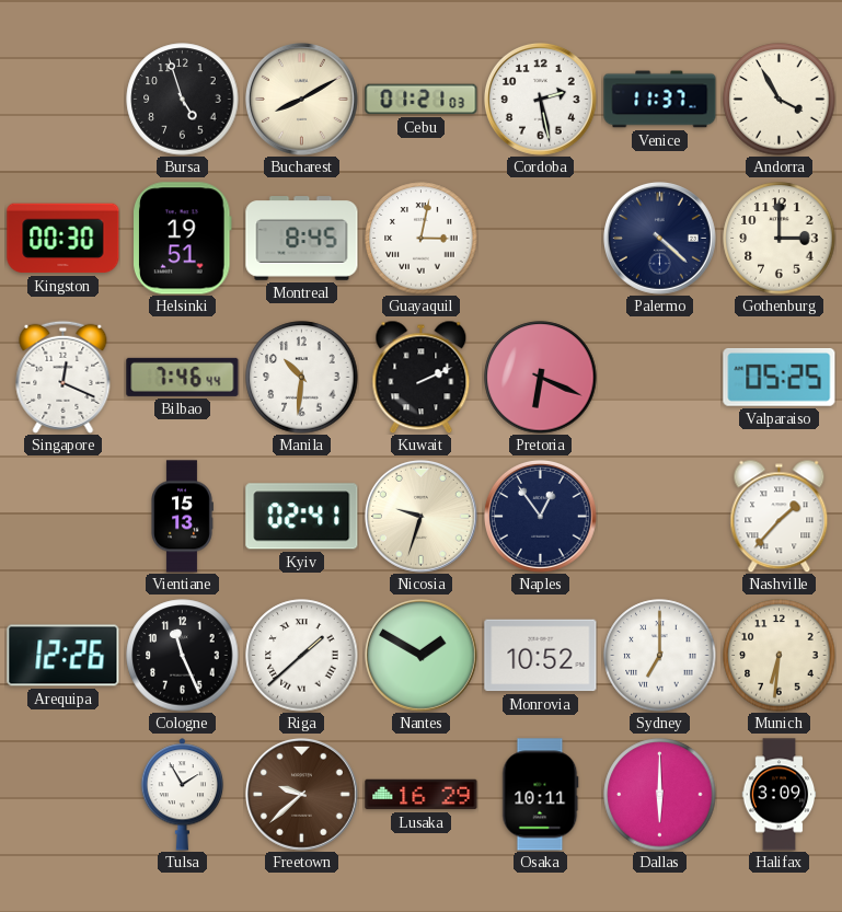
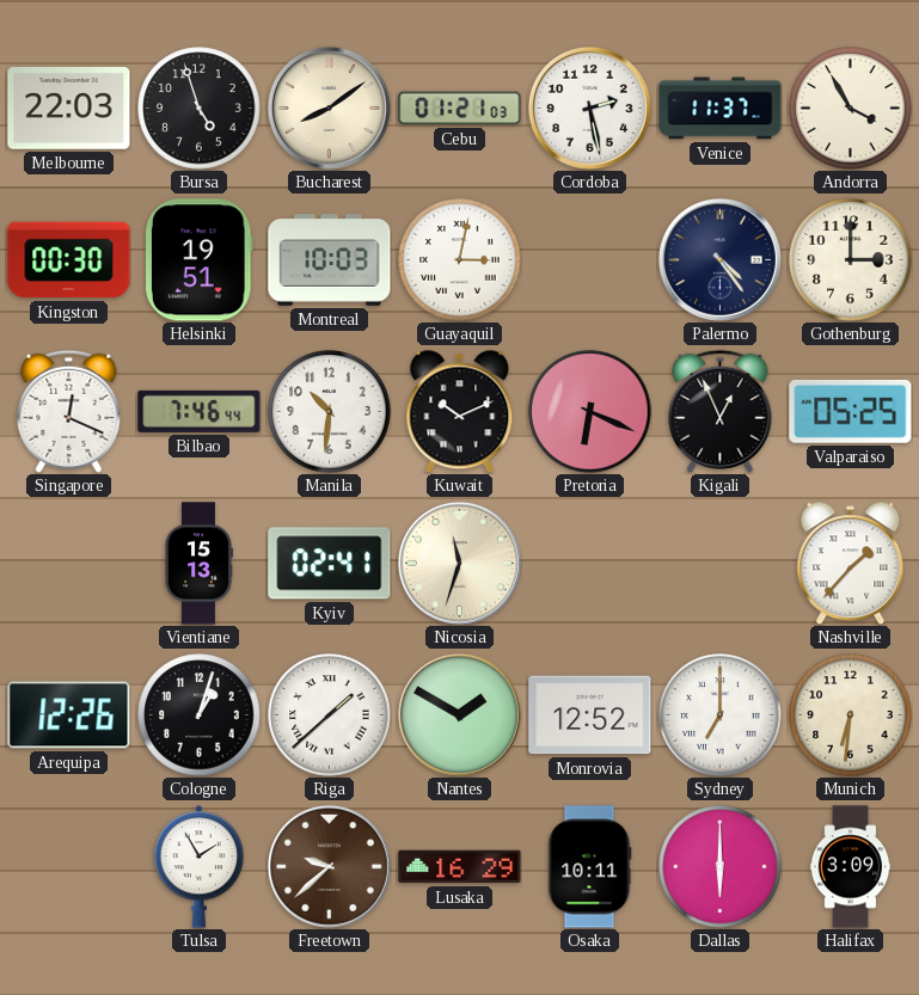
Melbourne: none -> 22:03 (69, 109)
Bucharest: 8:10 -> 8:09 (329, 108)
Montreal: 8:45 -> 10:03 (330, 260)
Palermo: 4:22 -> 4:24 (719, 259)
Kuwait: 2:11 -> 10:11 (460, 411)
Kigali: none -> 12:56 (721, 411)
Nicosia: 9:33 -> 11:33 (459, 563)
Naples: 12:54 -> none (540, 516)
Cologne: 11:26 -> 1:03 (200, 715)
Monrovia: 10:52 -> 12:52 (590, 715)
